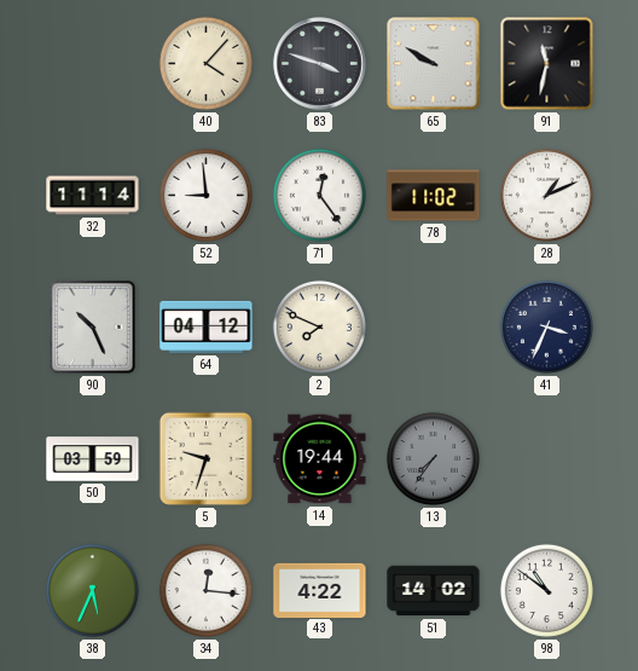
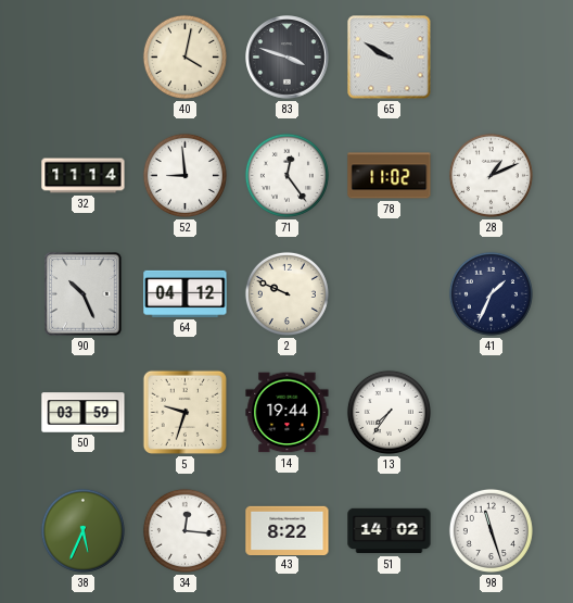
40: 4:07 -> 4:02 (184, 56)
91: 11:32 -> none (547, 64)
2: 7:49 -> 9:49 (286, 293)
41: 3:34 -> 1:34 (491, 293)
13 dial: grey -> white (389, 412)
43: 4:22 -> 8:22 (288, 530)
98: 10:51 -> 11:27 (491, 530)
